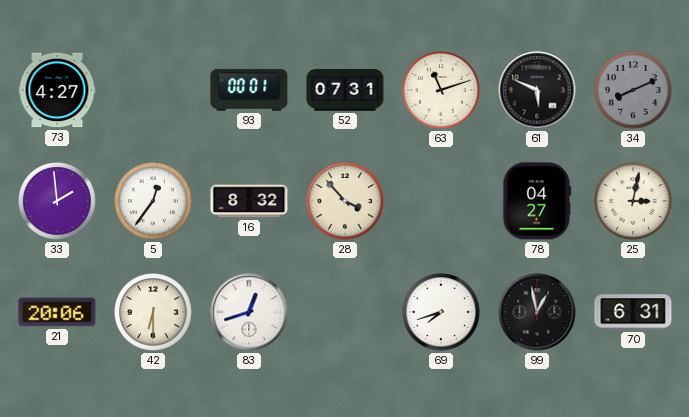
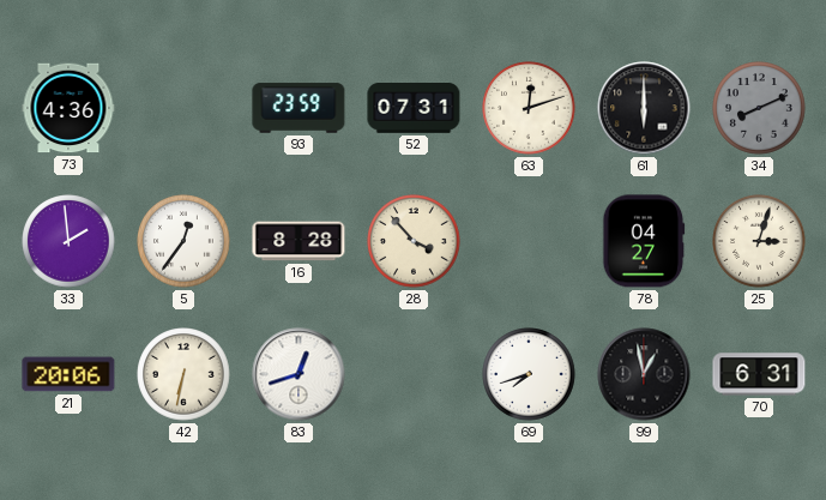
73: 4:27 -> 4:36 (68, 108)
93: 00:01 -> 23:59 (299, 108)
63: 11:12 -> 12:12 (529, 108)
61: 5:49 -> 6:00 (644, 108)
16: 8:32 -> 8:28 (299, 241)
25: 3:02 -> 3:03 (759, 241)
42: 6:30 -> 6:32 (183, 374)
